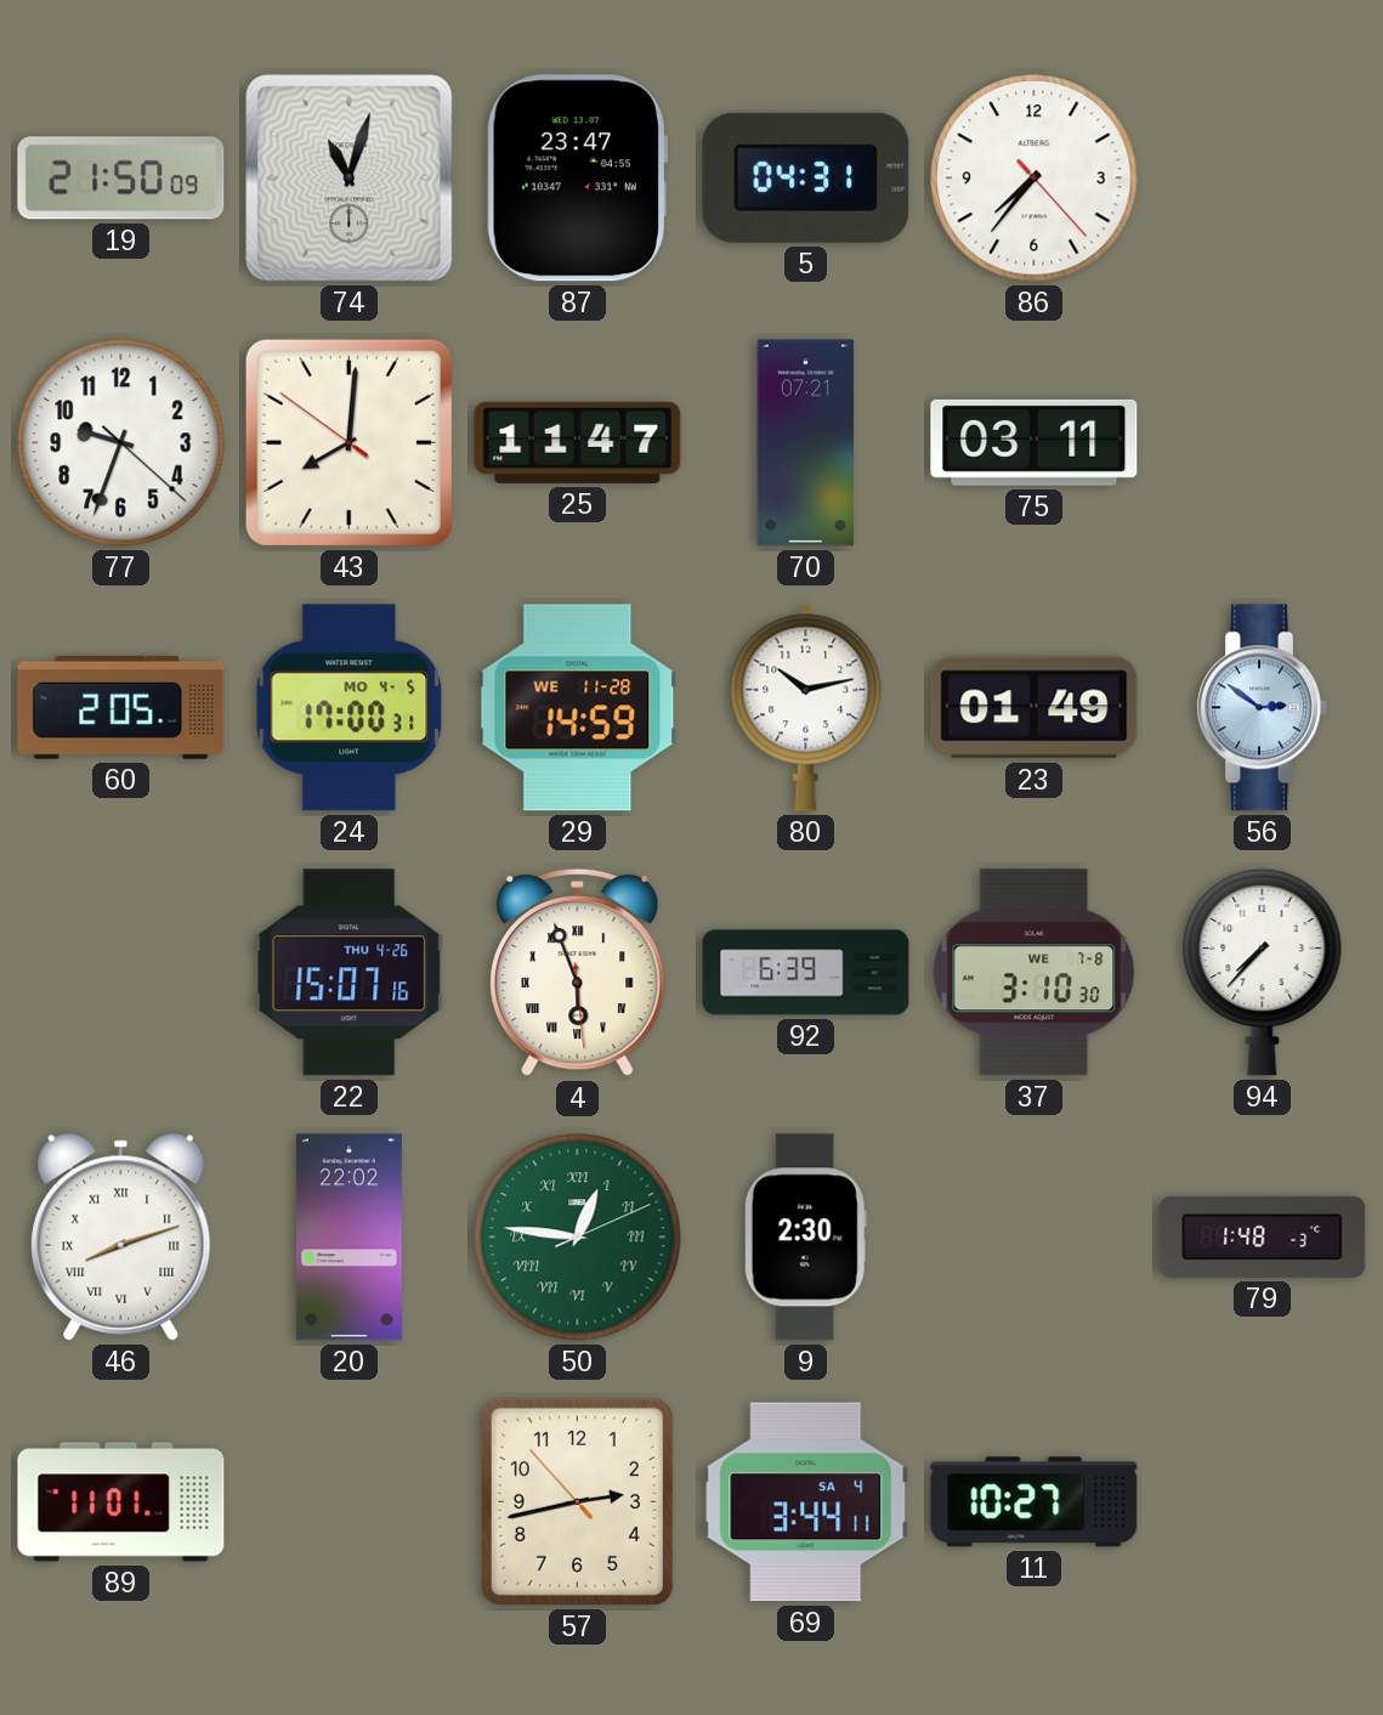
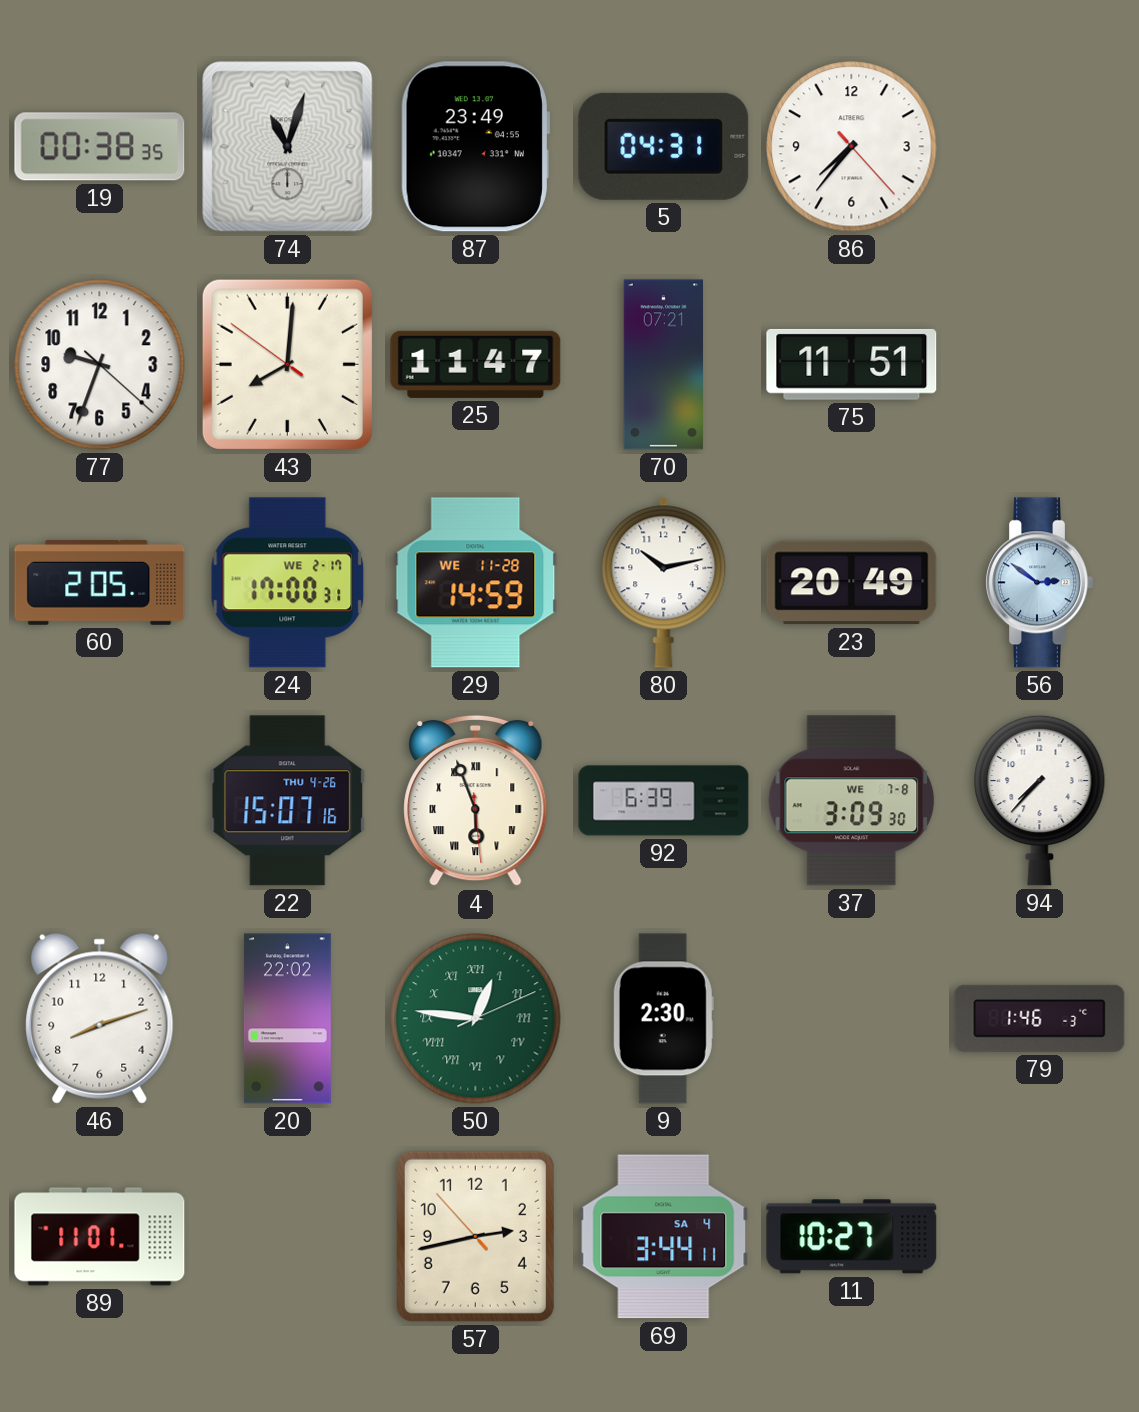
19: 21:50 -> 00:38 (100, 147)
87: 23:47 -> 23:49 (475, 147)
75: 03:11 -> 11:51 (852, 364)
24 date: MO 4-5 -> WE 2-17 (288, 583)
23: 01:49 -> 20:49 (852, 583)
37: 3:10 -> 3:09 (852, 801)
46 numerals: Roman -> Arabic (100, 1018)
79: 1:48 -> 1:46 (1040, 1018)
